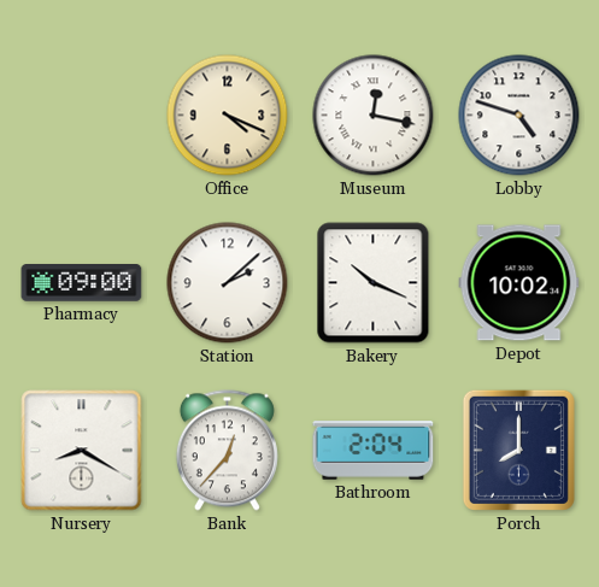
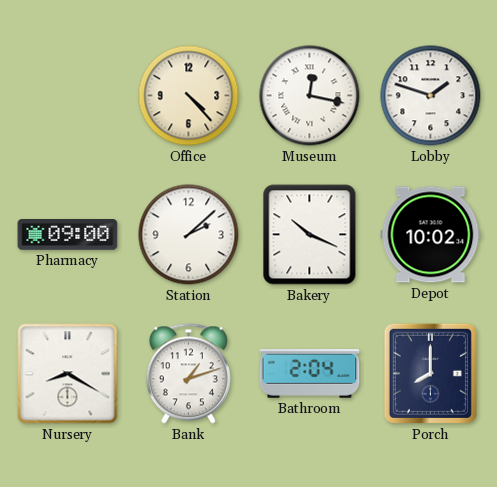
Office: 4:19 -> 4:23 (189, 96)
Lobby: 4:48 -> 1:48 (431, 96)
Bank: 12:37 -> 1:12 (188, 374)
